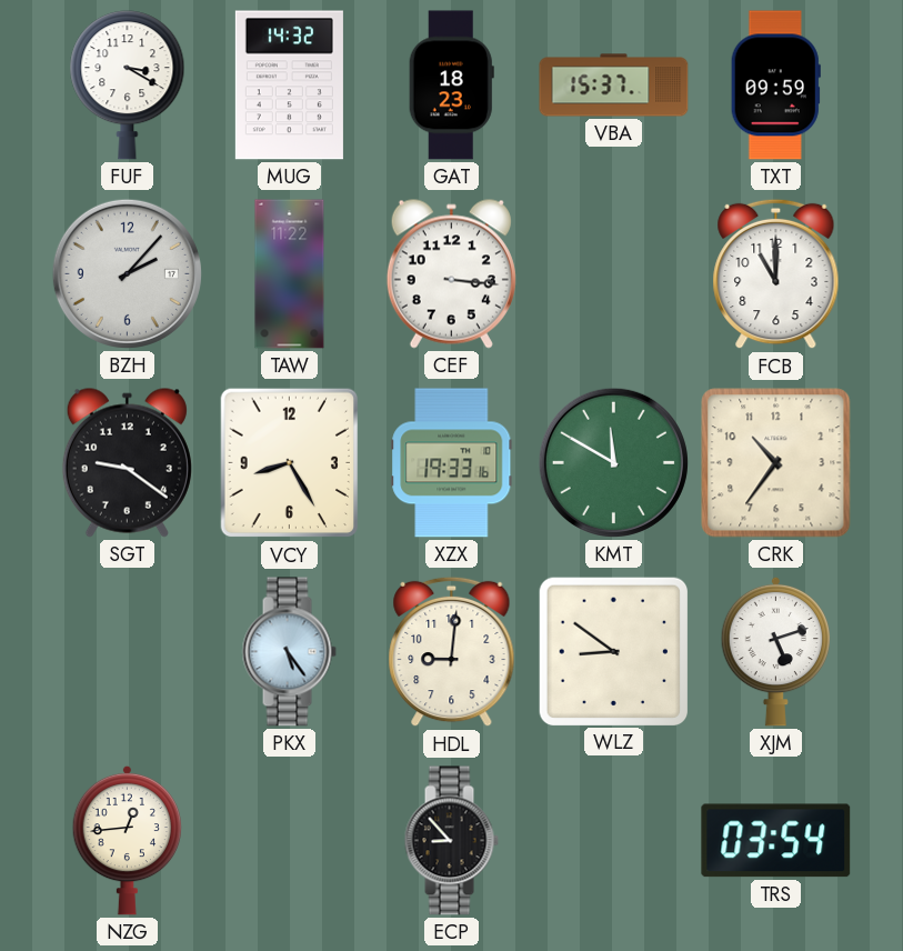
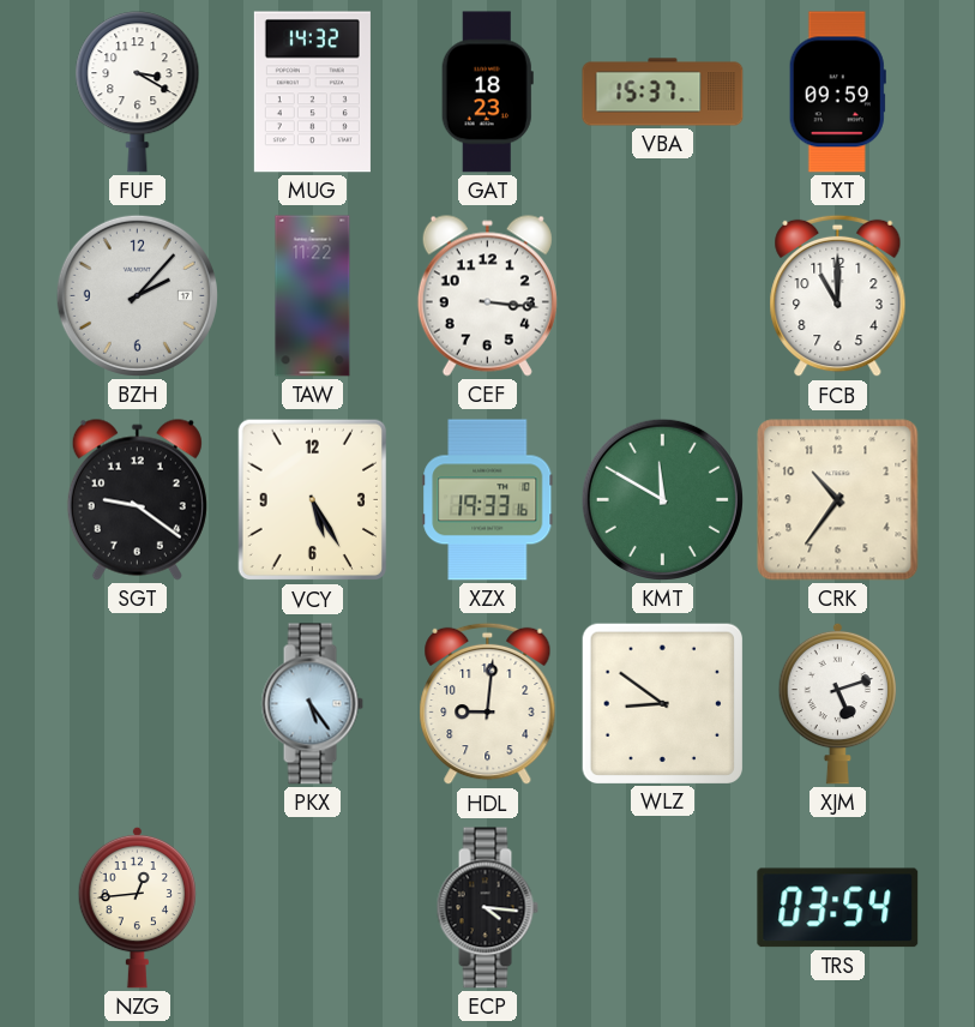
VCY: 8:25 -> 5:25 (313, 500)
ECP: 8:53 -> 4:16 (487, 908)
